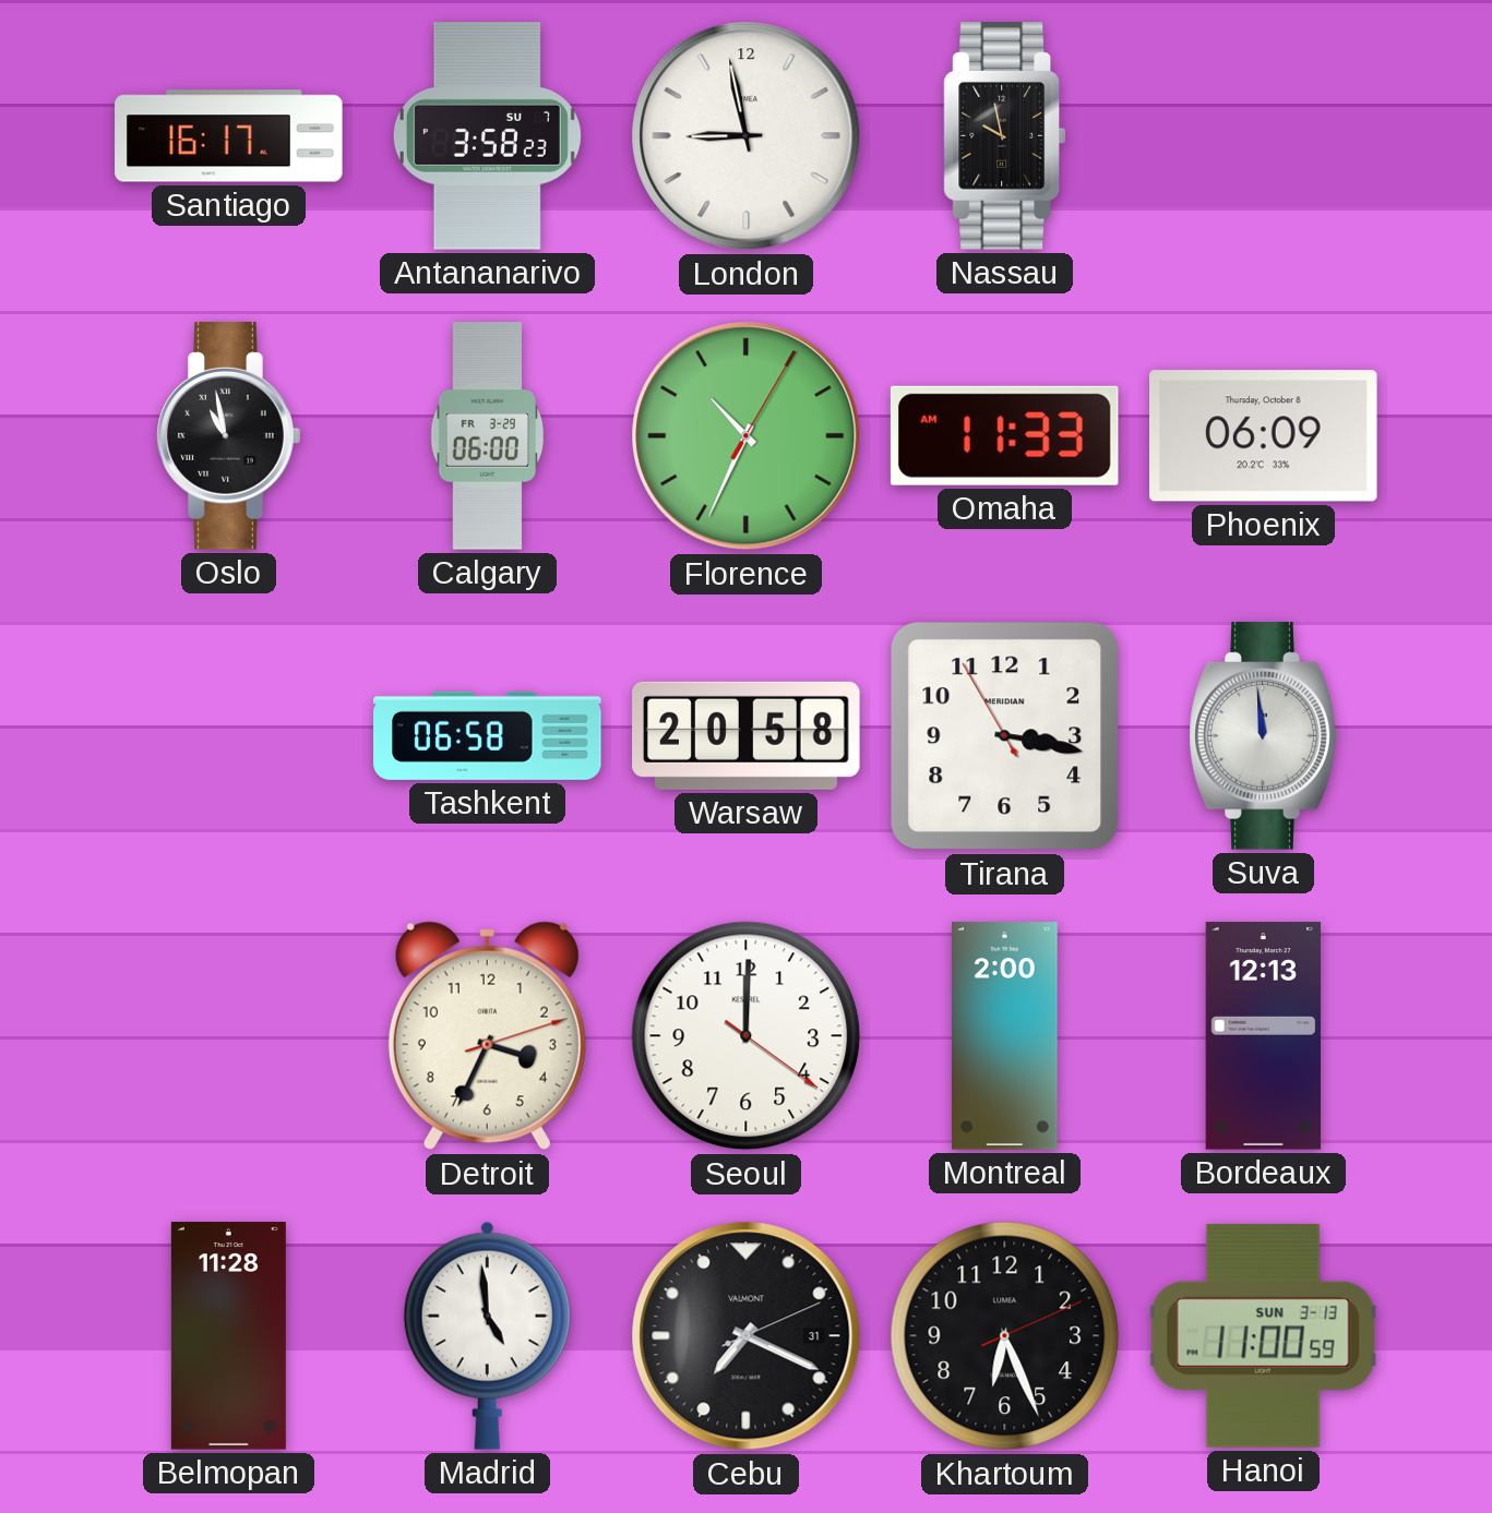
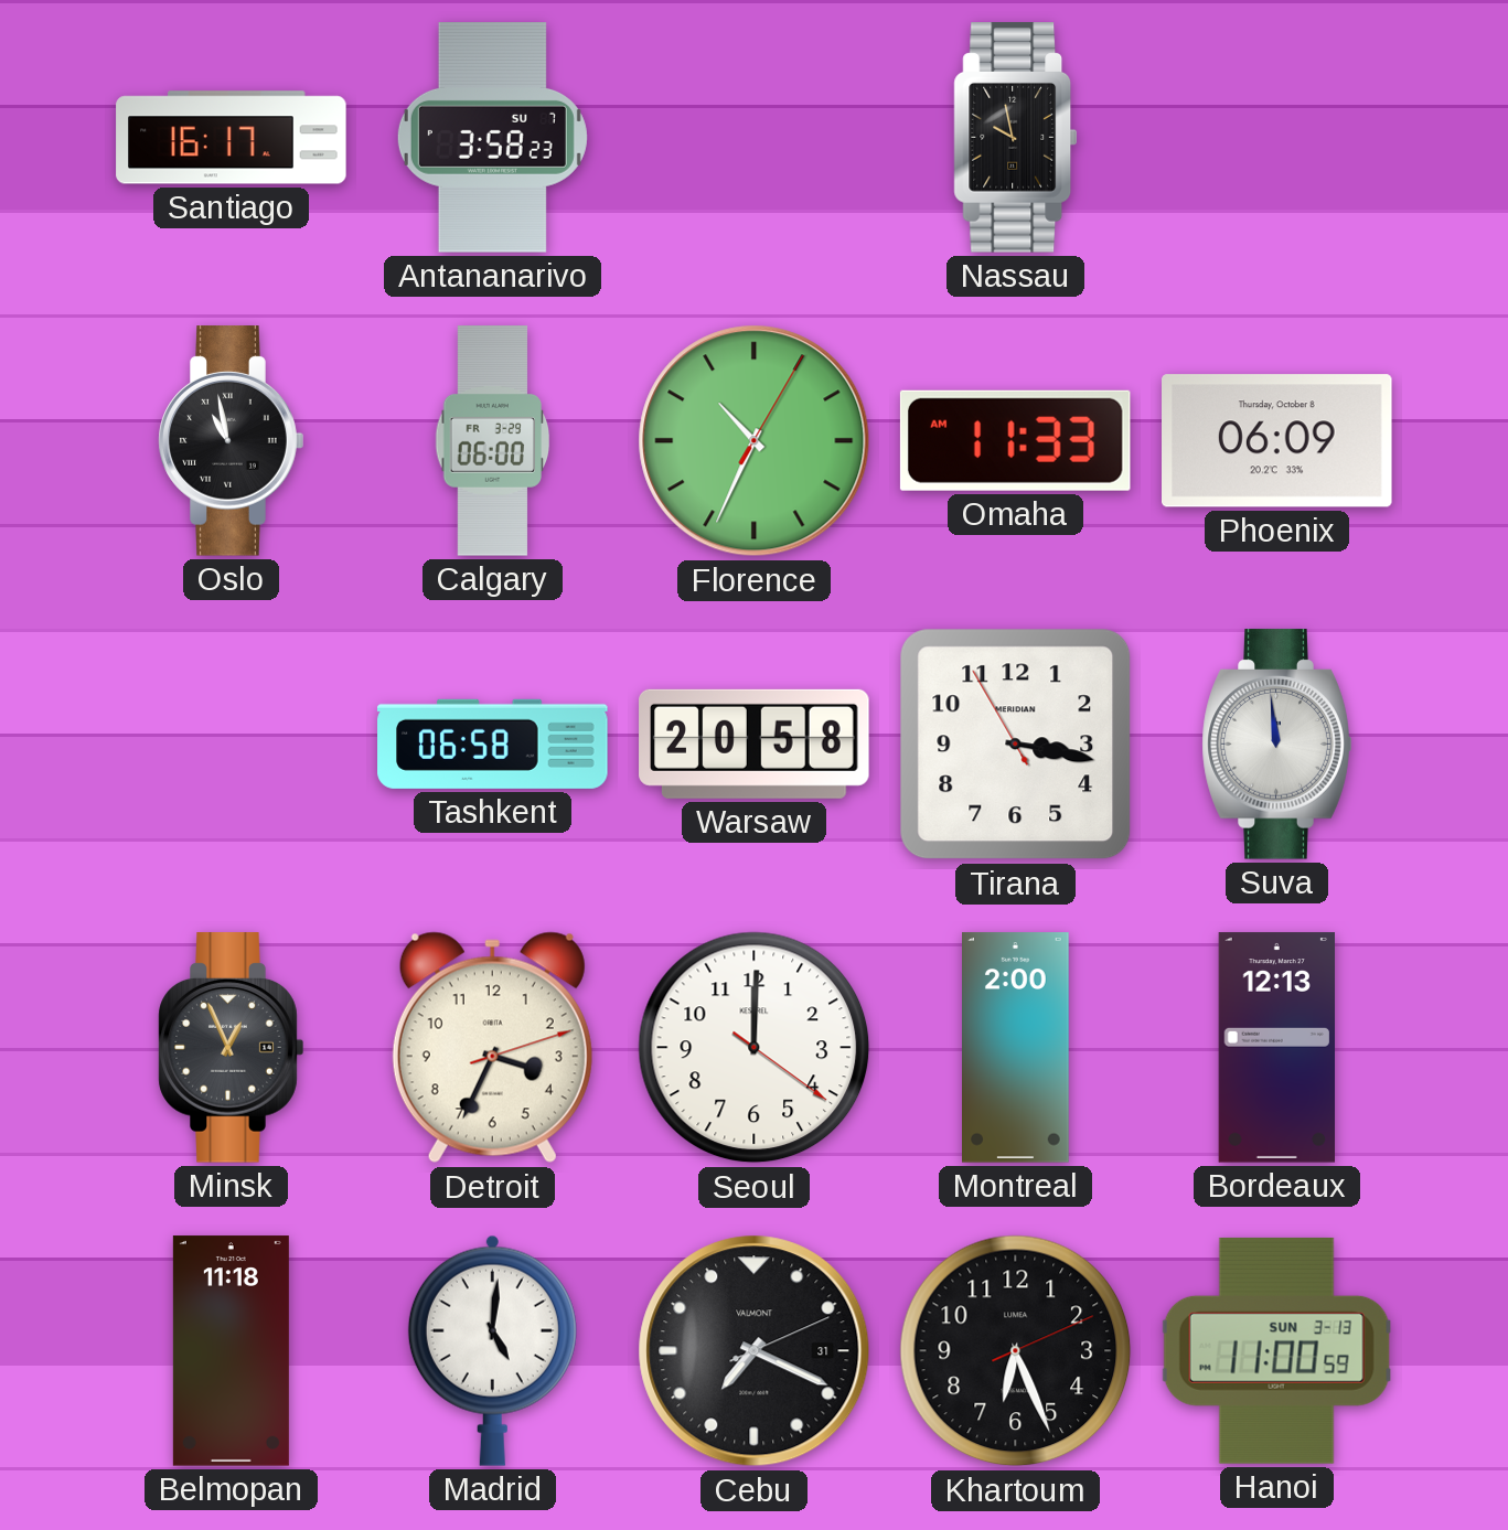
London: 8:58 -> none (747, 136)
Minsk: none -> 12:56 (232, 1048)
Belmopan: 11:28 -> 11:18 (231, 1351)
Madrid: 4:59 -> 5:01 (492, 1350)
